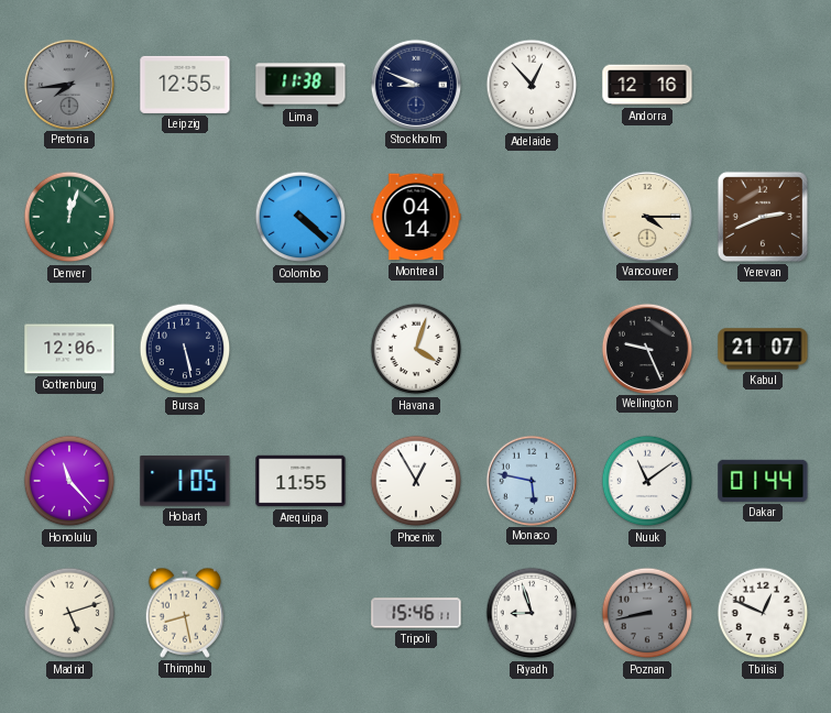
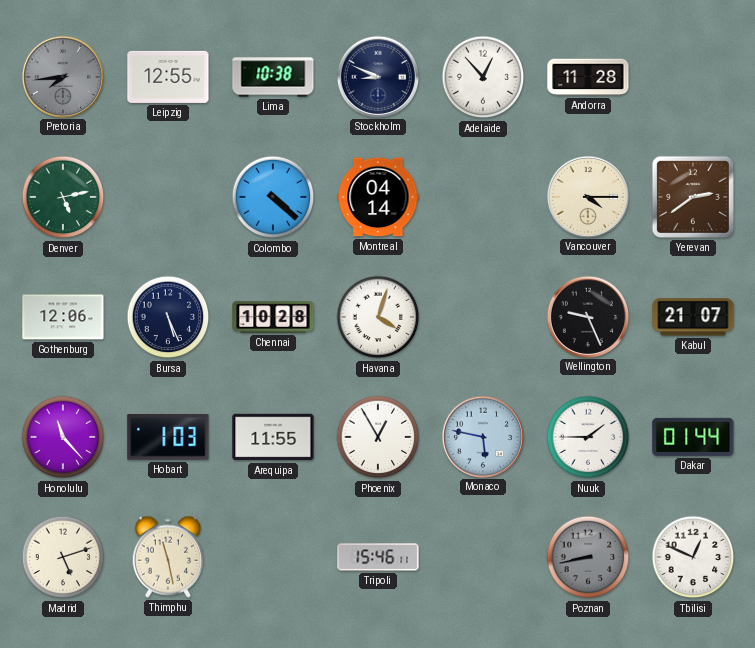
Lima: 11:38 -> 10:38 (273, 77)
Andorra: 12:16 -> 11:28 (588, 77)
Denver: 12:03 -> 5:13 (63, 197)
Yerevan: 2:41 -> 2:39 (693, 197)
Bursa: 5:28 -> 5:26 (168, 317)
Chennai: none -> 10:28 (273, 317)
Hobart: 1:05 -> 1:03 (168, 437)
Nuuk: 11:09 -> 1:45 (588, 437)
Thimphu: 8:28 -> 11:28 (168, 557)
Riyadh: 8:57 -> none (532, 613)
